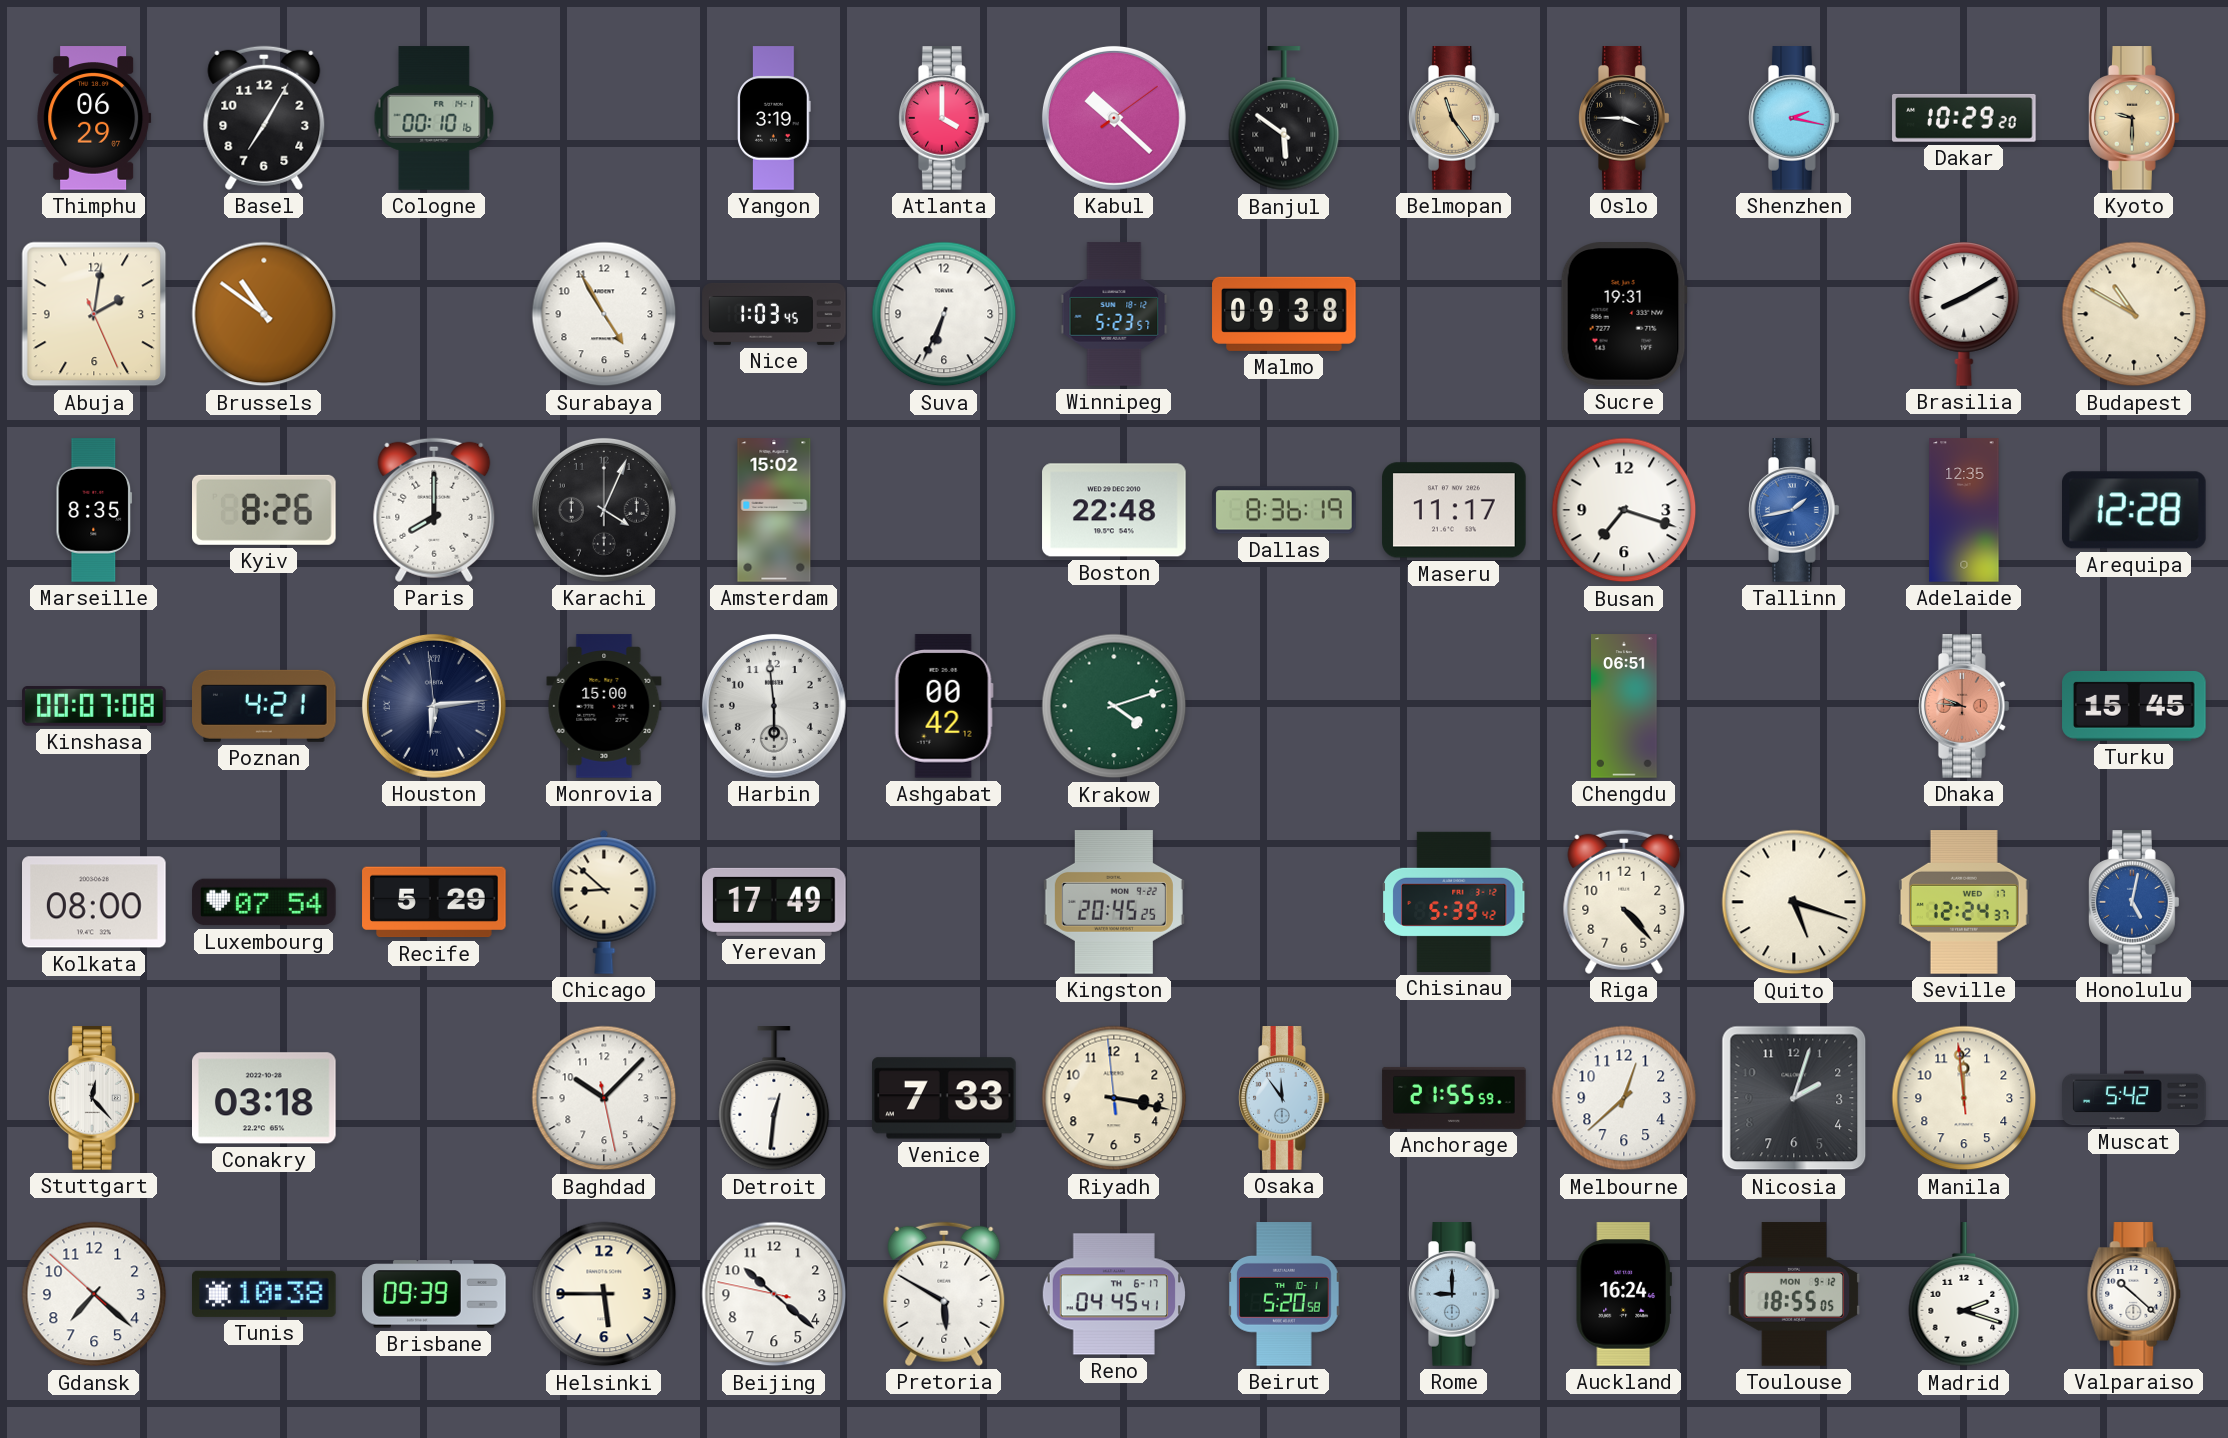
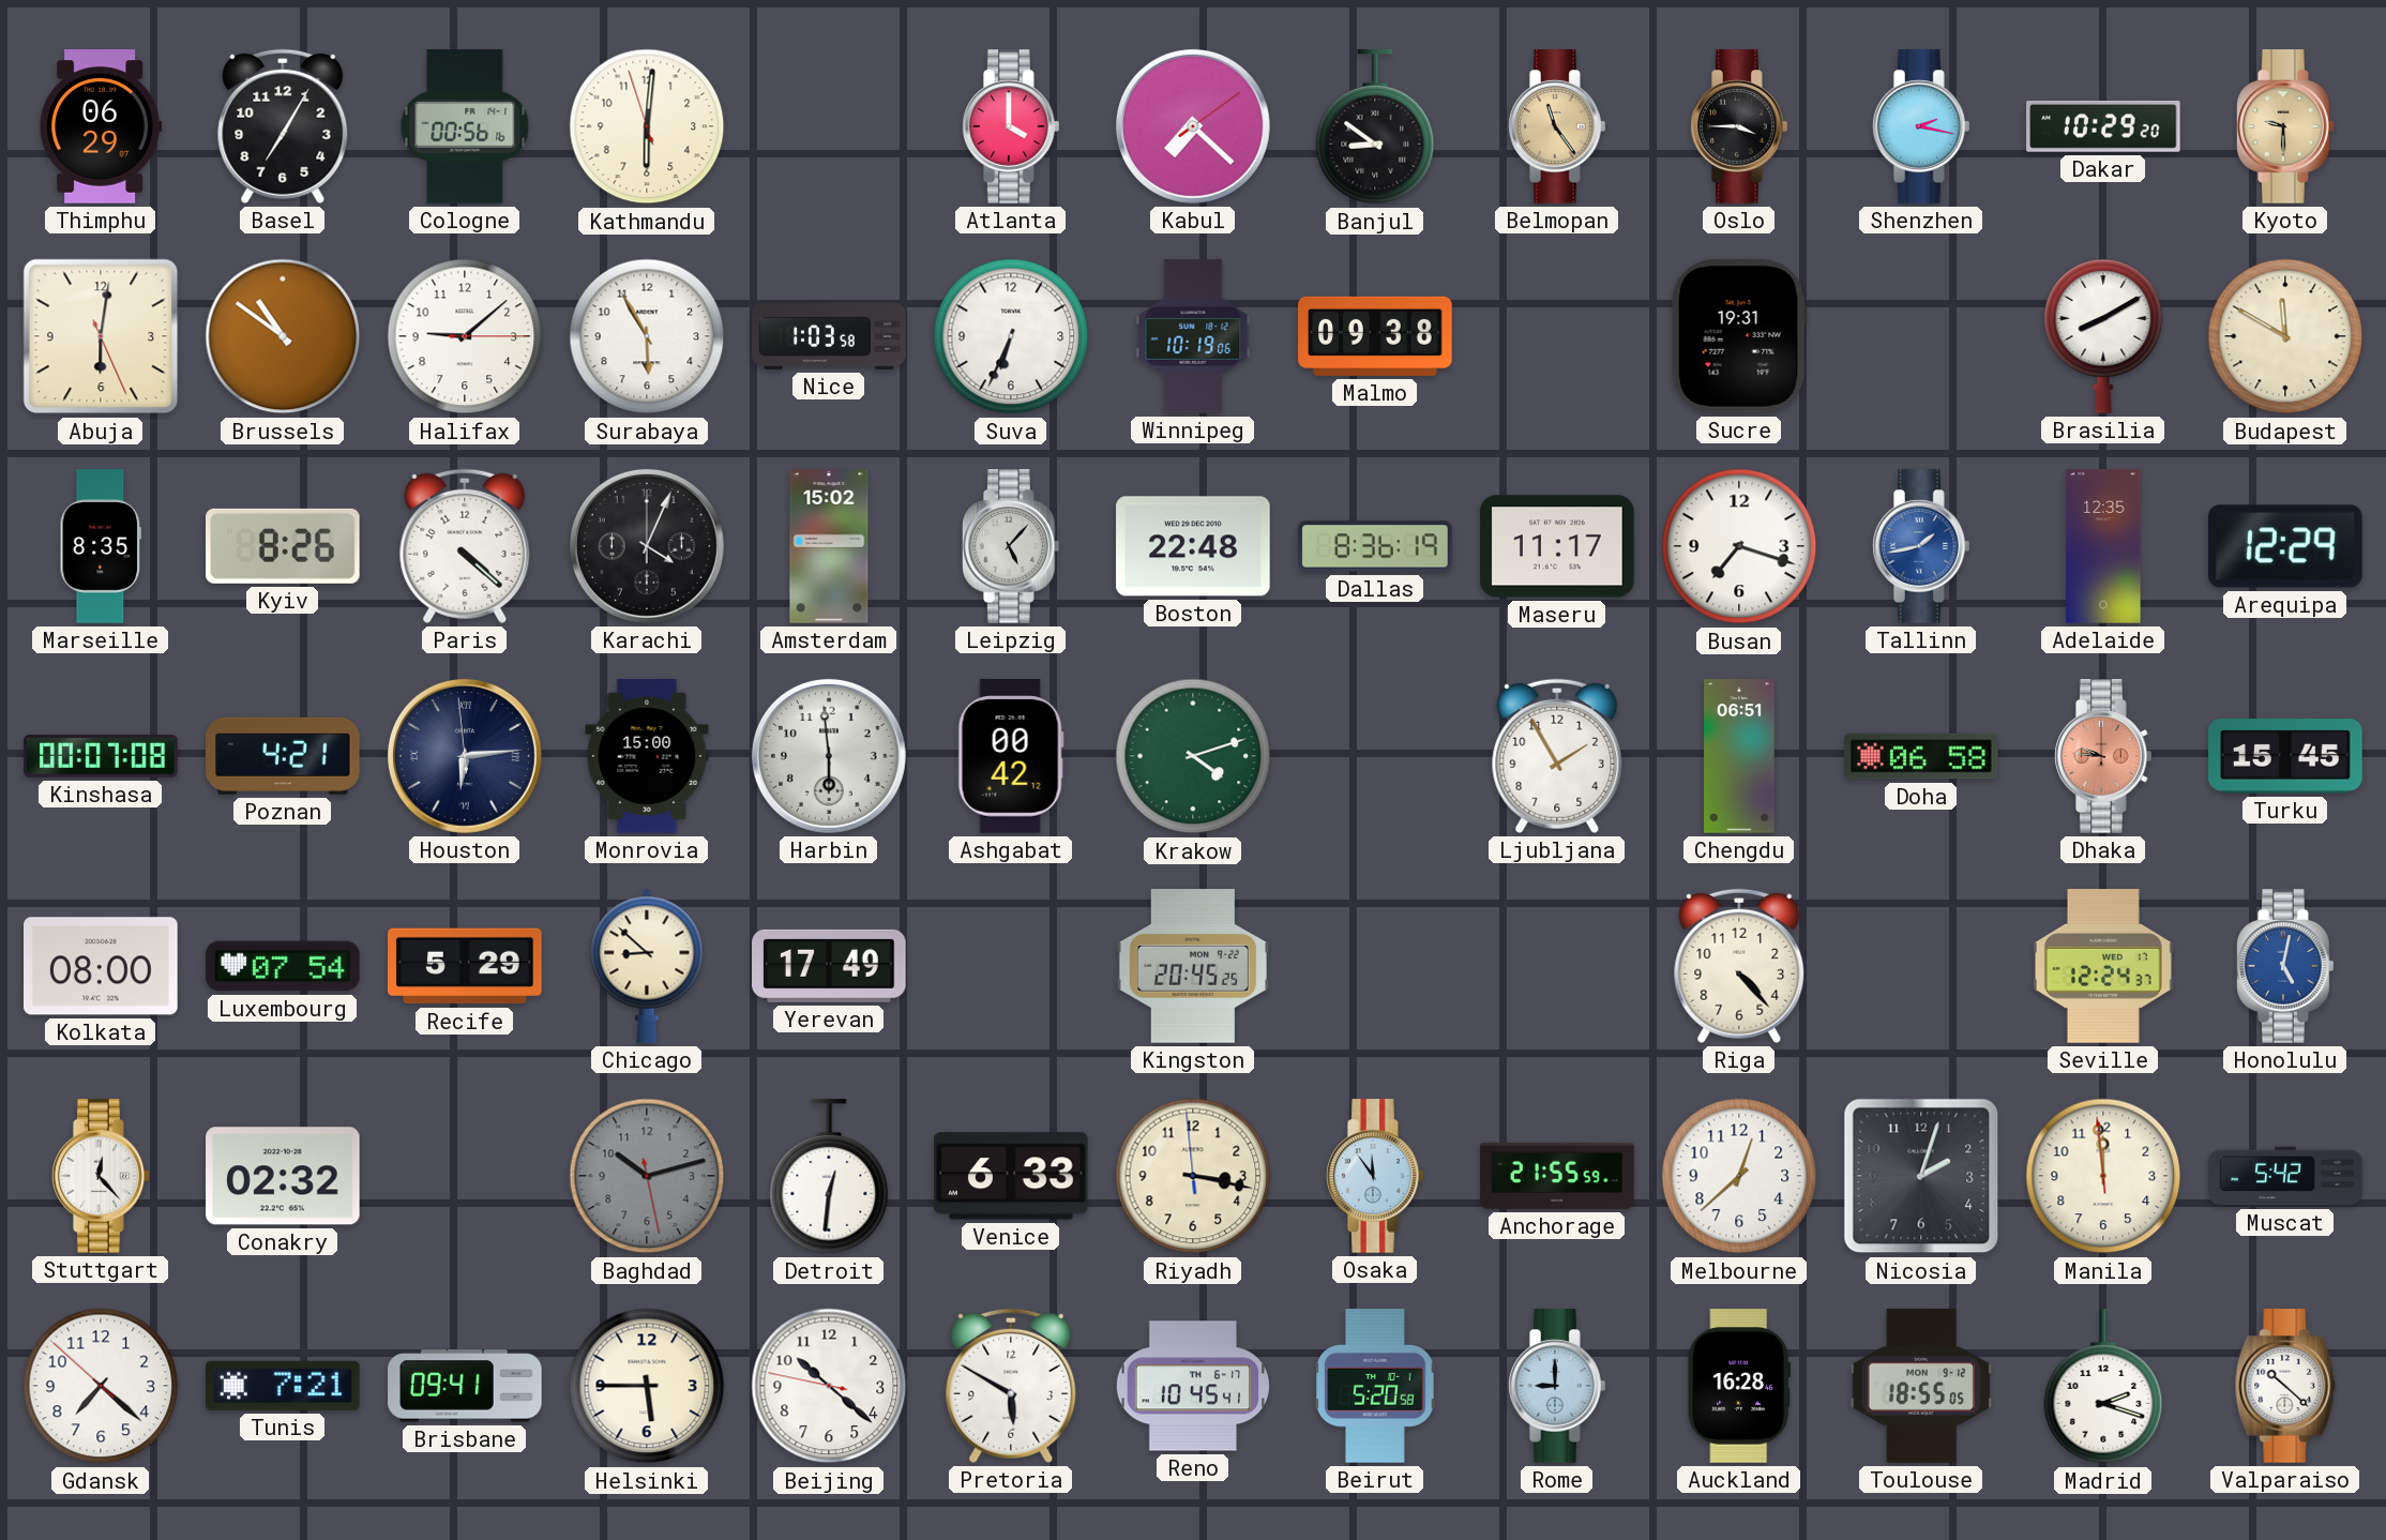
Cologne: 00:10 -> 00:56 (465, 126)
Kathmandu: none -> 6:00 (647, 126)
Yangon: 3:19 -> none (774, 118)
Kabul: 10:22 -> 7:22 (1193, 126)
Banjul: 5:51 -> 8:51 (1375, 127)
Abuja: 2:01 -> 6:01 (101, 336)
Halifax: none -> 9:08 (465, 336)
Surabaya: 4:55 -> 5:55 (647, 336)
Nice: 1:03:45 -> 1:03:58 (829, 336)
Winnipeg: 5:23 -> 10:19 (1193, 336)
Budapest: 10:50 -> 11:50 (2285, 336)
Paris: 8:00 -> 4:22 (465, 546)
Leipzig: none -> 5:07 (1012, 546)
Arequipa: 12:28 -> 12:29 (2286, 546)
Ljubljana: none -> 1:55 (1557, 756)
Doha: none -> 06:58 (1921, 756)
Chisinau: 5:39 -> none (1455, 902)
Quito: 5:18 -> none (1794, 902)
Conakry: 03:18 -> 02:32 (284, 1176)
Baghdad: 10:07 -> 10:12 (647, 1176)
Baghdad dial: white -> grey (647, 1176)
Venice: 7:33 -> 6:33 (1011, 1176)
Tunis: 10:38 -> 7:21 (284, 1386)
Brisbane: 09:39 -> 09:41 (465, 1386)
Reno: 04:45 -> 10:45 (1192, 1386)
Auckland: 16:24 -> 16:28 (1739, 1386)
